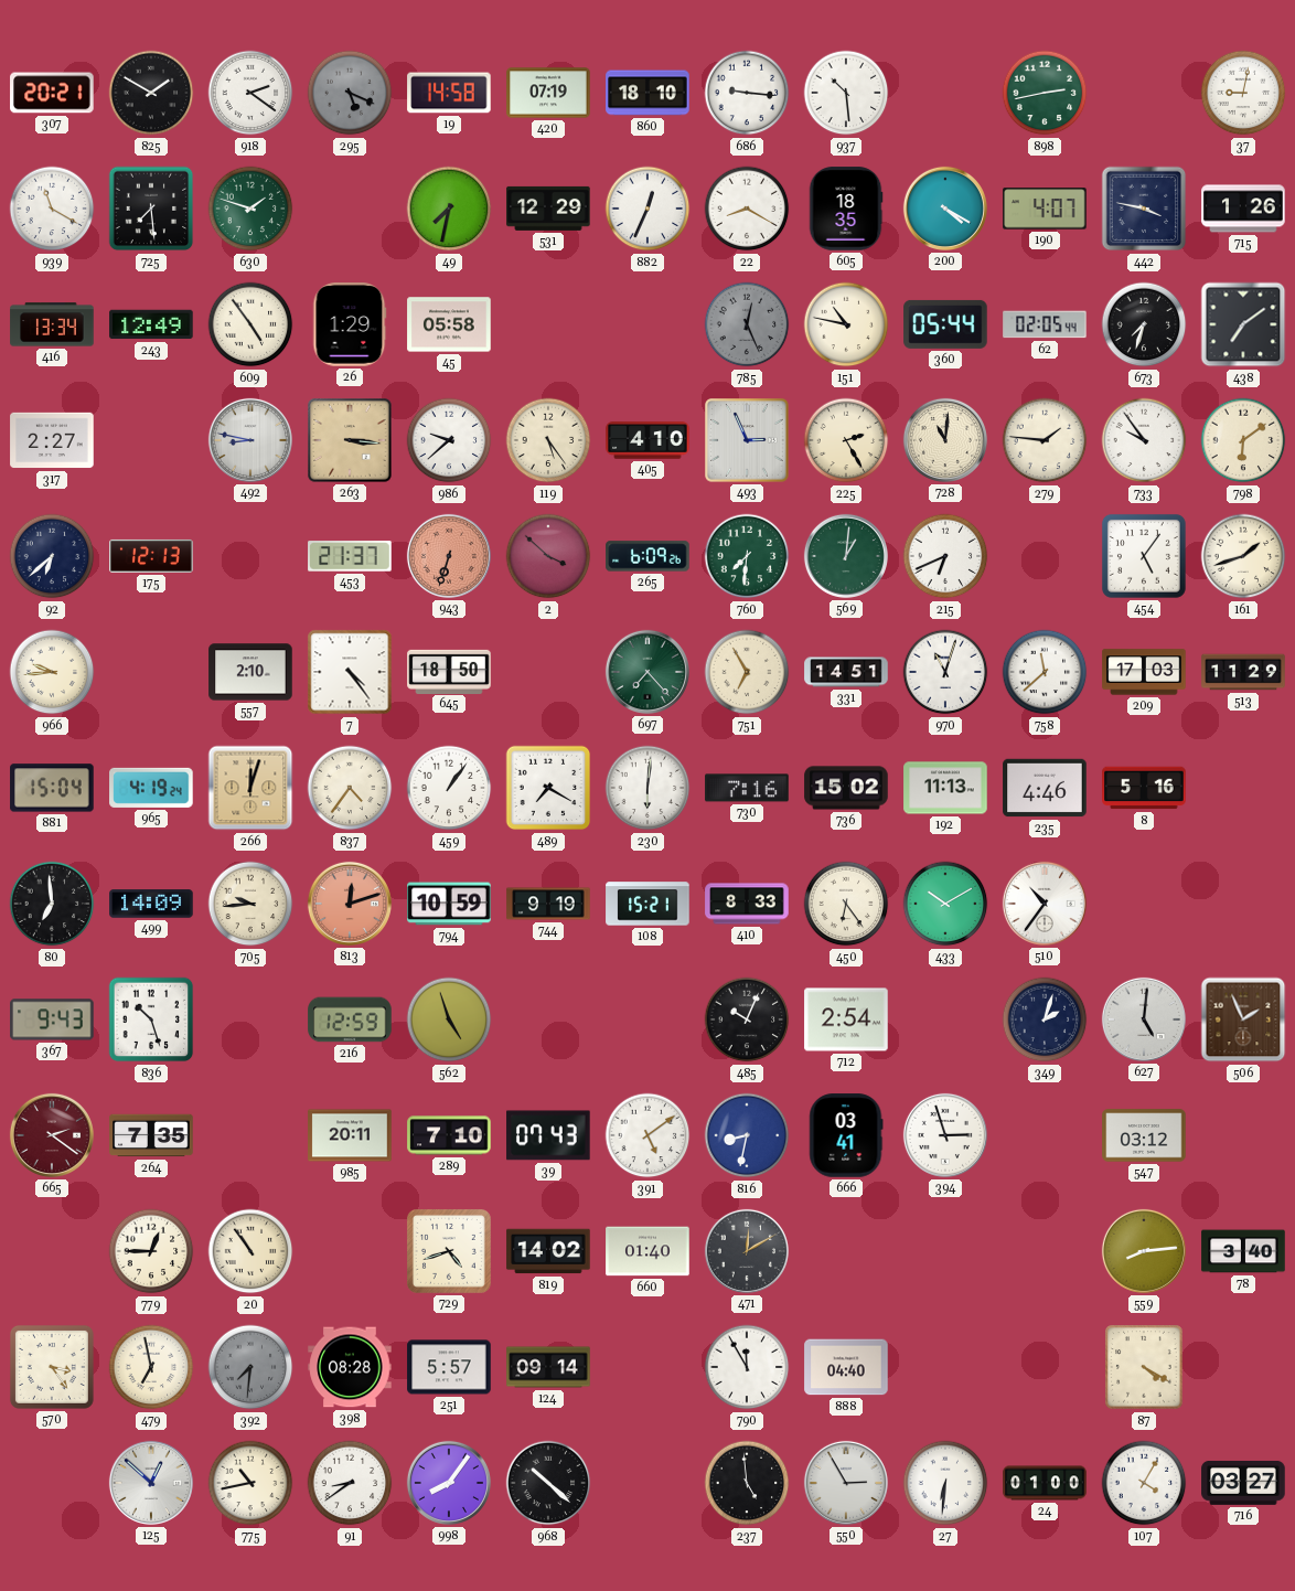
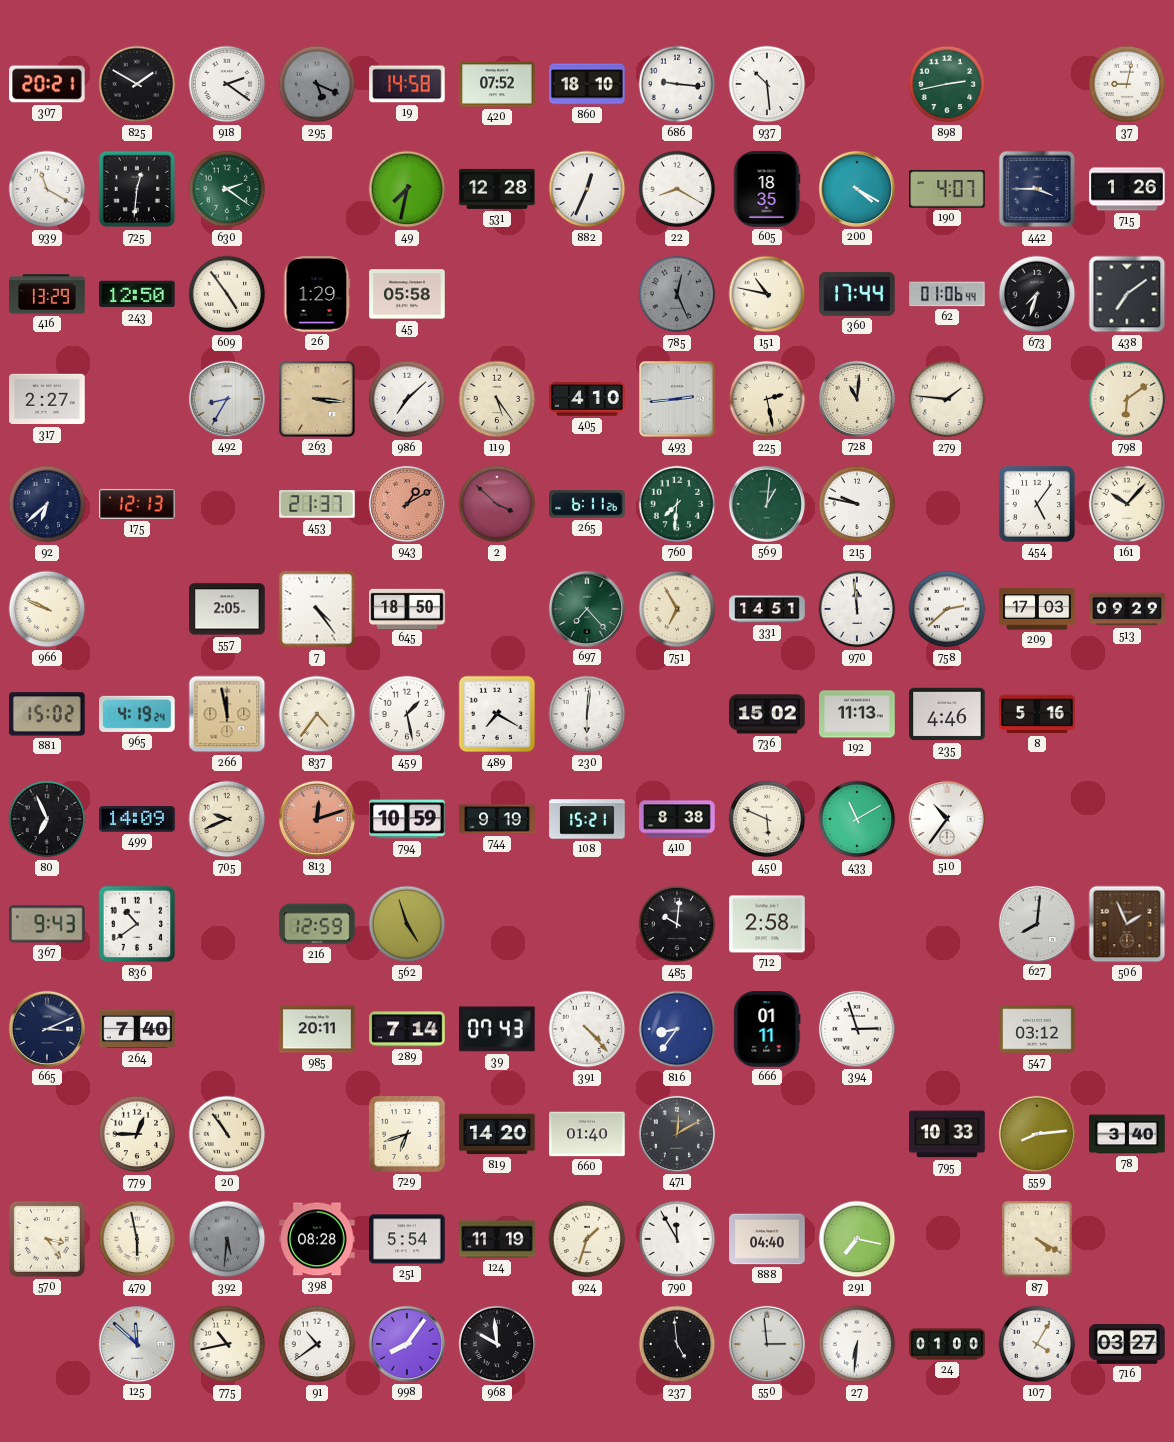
420: 07:19 -> 07:52 (497, 84)
725: 7:29 -> 12:31 (137, 189)
630: 1:48 -> 2:21 (227, 189)
531: 12:29 -> 12:28 (497, 189)
442: 3:47 -> 3:45 (1037, 189)
416: 13:34 -> 13:29 (47, 294)
243: 12:49 -> 12:50 (137, 294)
360: 05:44 -> 17:44 (857, 294)
62: 02:05 -> 01:06 (947, 294)
492: 8:47 -> 8:35 (227, 399)
986: 9:38 -> 7:08 (407, 399)
493: 2:56 -> 2:44 (677, 399)
225: 2:25 -> 2:28 (767, 399)
733: 9:54 -> none (1144, 440)
943: 6:33 -> 1:10 (407, 504)
265: 6:09 -> 6:11 (587, 504)
215: 6:41 -> 9:47 (857, 504)
161: 1:42 -> 10:07 (1127, 504)
966: 9:44 -> 9:49 (47, 609)
557: 2:10 -> 2:05 (227, 609)
970: 11:03 -> 11:59 (857, 609)
758: 11:38 -> 2:38 (947, 609)
513: 11:29 -> 09:29 (1127, 609)
881: 15:04 -> 15:02 (47, 714)
266: 12:03 -> 11:58 (227, 714)
459: 1:06 -> 1:28 (407, 714)
730: 7:16 -> none (747, 788)
80: 6:59 -> 6:56 (47, 819)
705: 9:44 -> 9:41 (227, 819)
410: 8:33 -> 8:38 (677, 819)
450: 6:24 -> 5:49 (767, 819)
433: 10:10 -> 11:10 (857, 819)
836: 10:27 -> 10:39 (137, 924)
485: 10:04 -> 10:01 (677, 924)
712: 2:54 -> 2:58 (767, 924)
349: 2:03 -> none (1045, 1019)
627: 5:01 -> 8:01 (1037, 924)
665: 2:21 -> 3:11 (47, 1029)
665 dial: burgundy -> navy (47, 1029)
264: 7:35 -> 7:40 (137, 1029)
289: 7:10 -> 7:14 (407, 1029)
391: 5:09 -> 4:23 (587, 1029)
816: 8:32 -> 8:36 (677, 1029)
666: 03:41 -> 01:11 (767, 1029)
729: 4:42 -> 6:42 (407, 1134)
819: 14:02 -> 14:20 (497, 1134)
795: none -> 10:33 (947, 1134)
479: 6:58 -> 5:58 (137, 1239)
392: 7:31 -> 5:31 (227, 1239)
251: 5:57 -> 5:54 (407, 1239)
124: 09:14 -> 11:19 (497, 1239)
924: none -> 1:33 (587, 1239)
291: none -> 7:17 (857, 1239)
125: 12:52 -> 11:52 (137, 1344)
91: 8:39 -> 10:39 (317, 1344)
968: 10:22 -> 9:59 (497, 1344)
550: 2:55 -> 2:59 (767, 1344)
